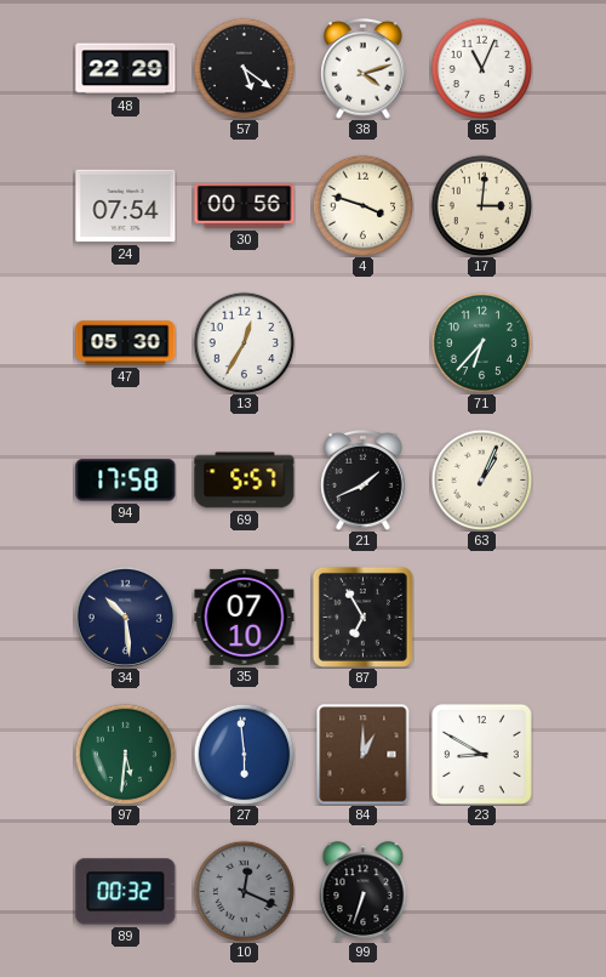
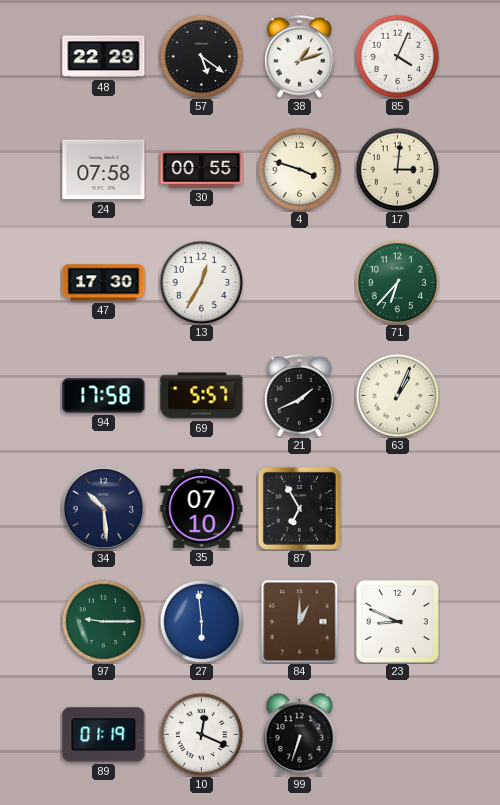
38: 4:12 -> 1:12 (300, 57)
85: 11:04 -> 4:04 (397, 56)
24: 07:54 -> 07:58 (104, 170)
30: 00:56 -> 00:55 (202, 169)
47: 05:30 -> 17:30 (104, 283)
97: 5:31 -> 9:15 (103, 621)
23: 8:50 -> 8:49 (397, 621)
89: 00:32 -> 01:19 (104, 735)
10 dial: grey -> white (201, 734)
